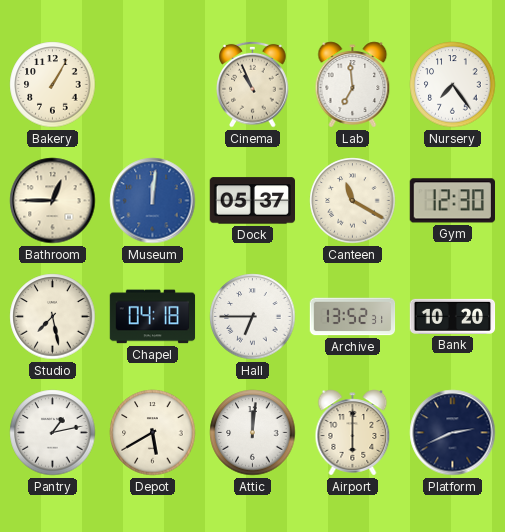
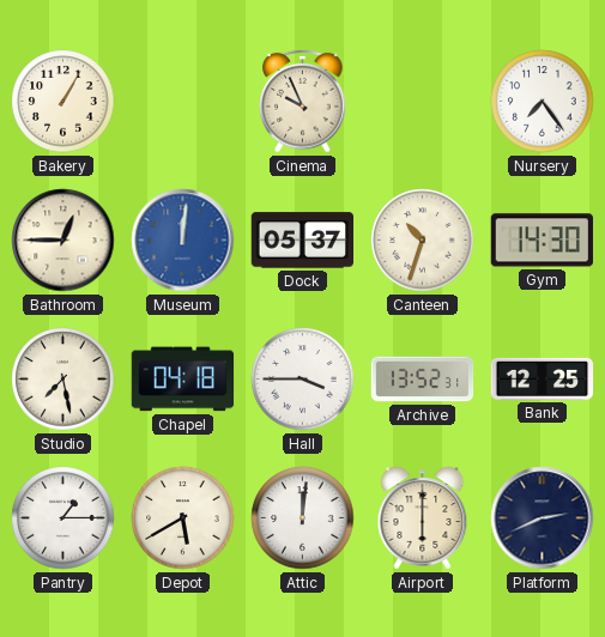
Cinema: 10:56 -> 9:56 (303, 101)
Lab: 6:59 -> none (353, 85)
Canteen: 11:20 -> 10:33 (423, 241)
Gym: 12:30 -> 14:30 (542, 241)
Hall: 6:45 -> 3:45 (303, 380)
Bank: 10:20 -> 12:25 (543, 378)
Pantry: 1:13 -> 1:15 (63, 518)
